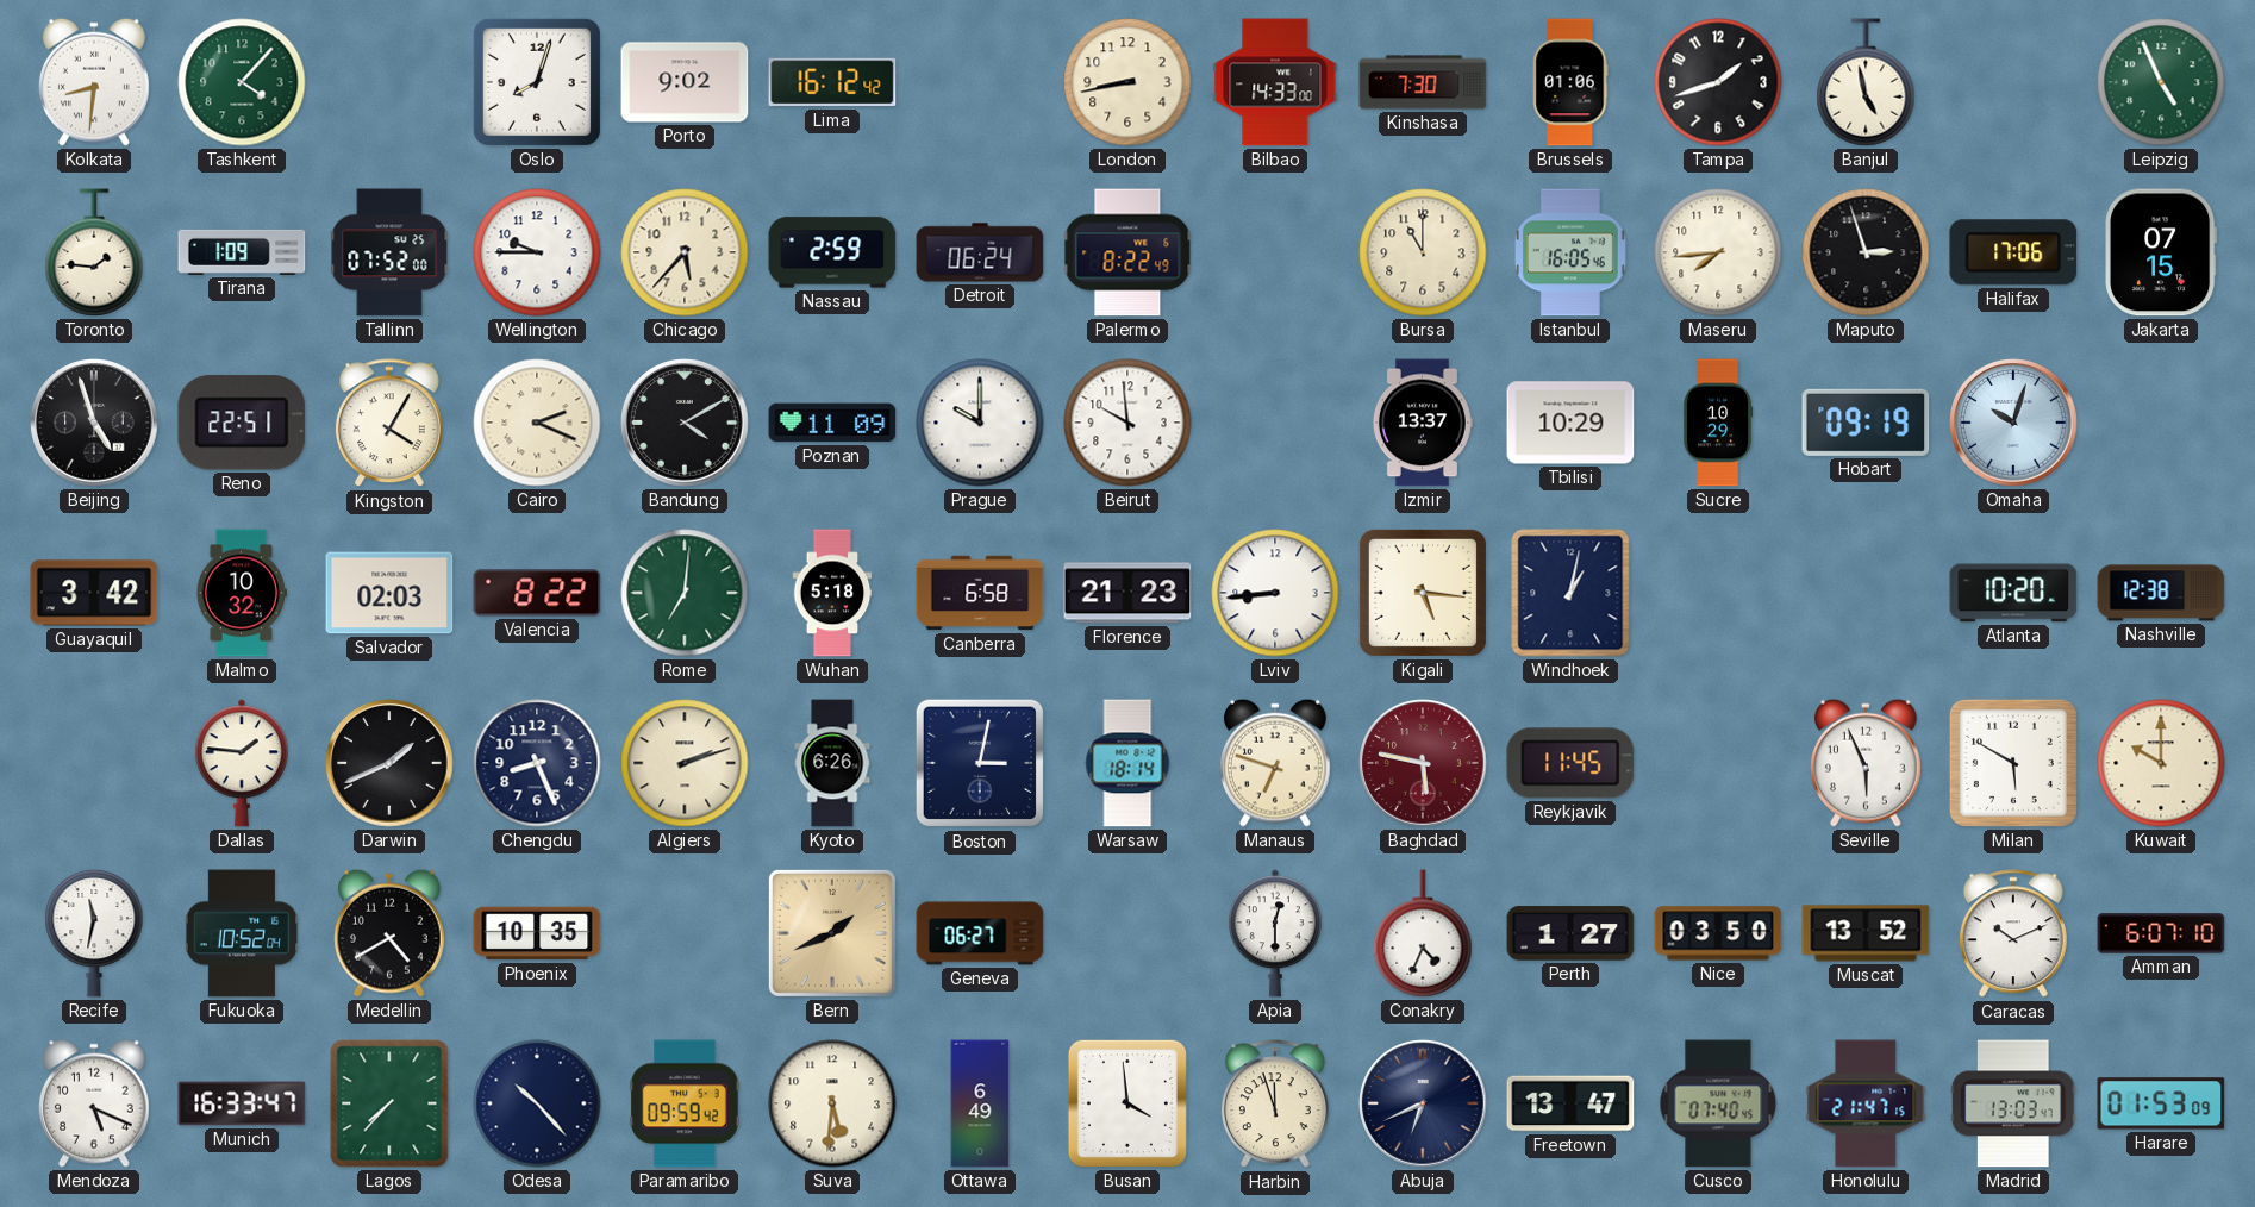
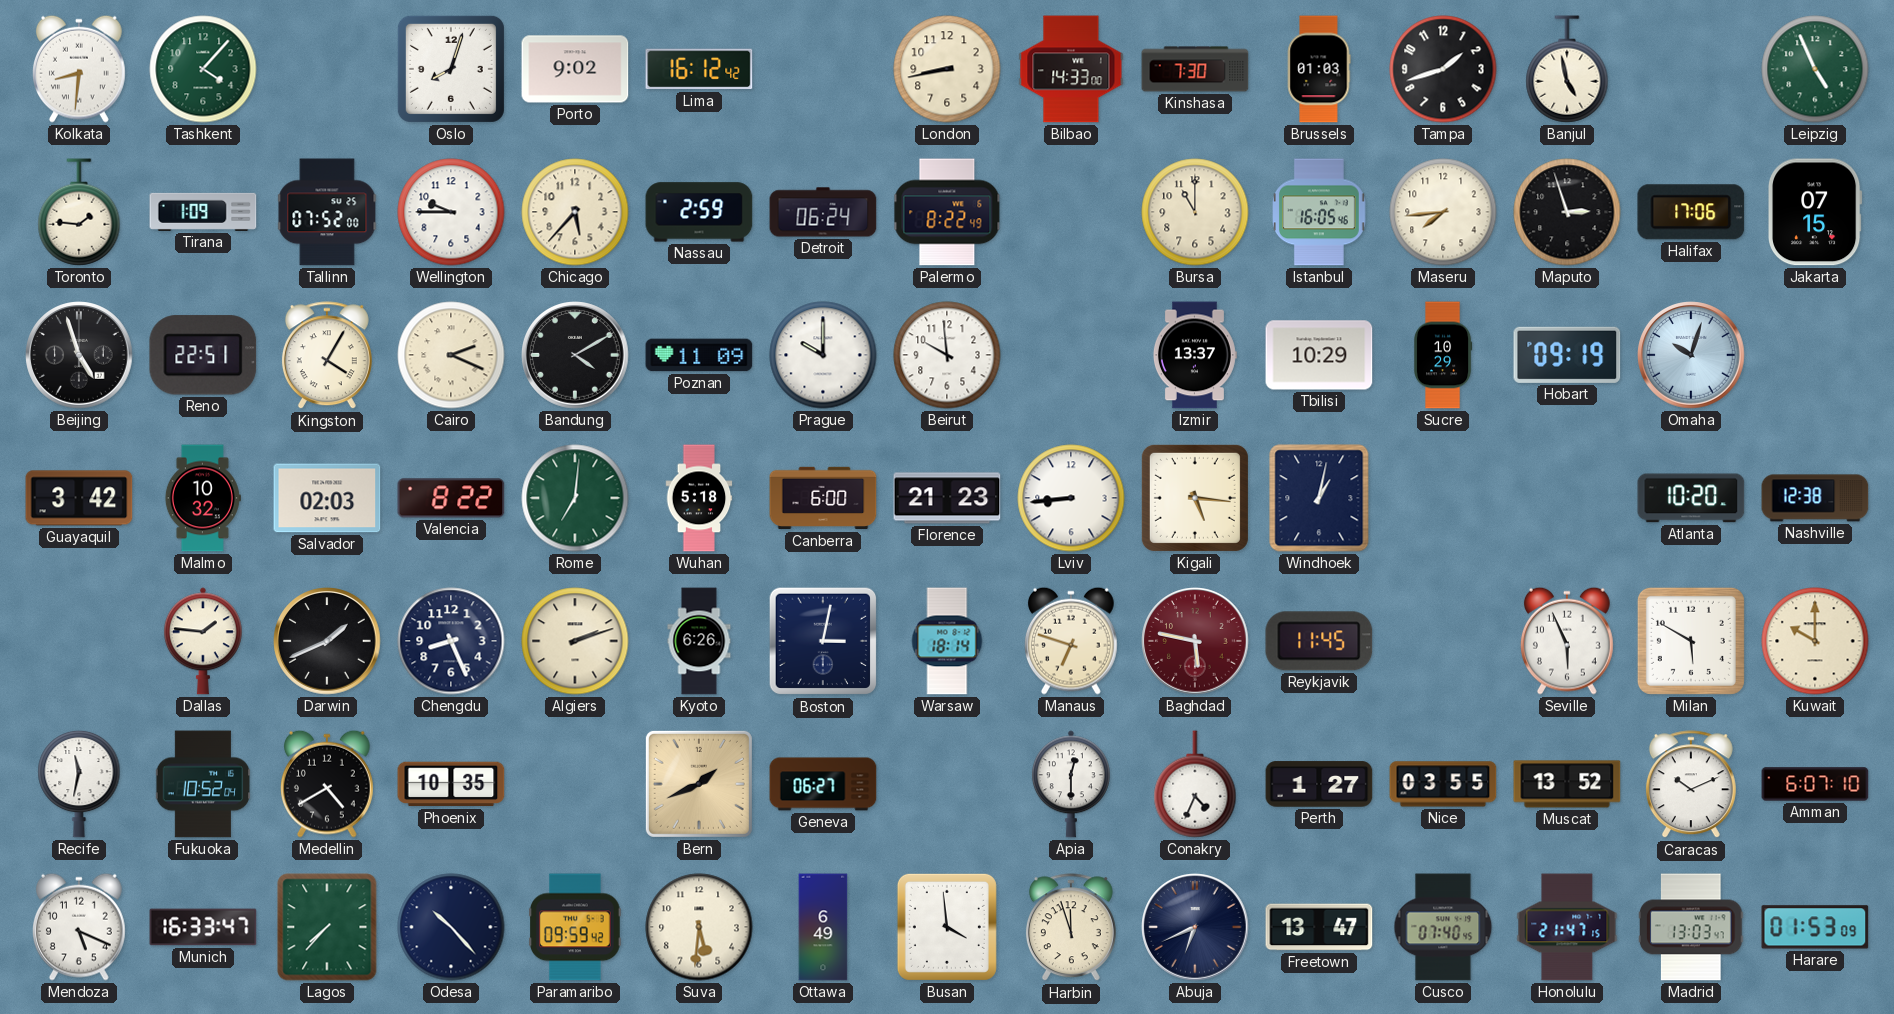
Brussels: 01:06 -> 01:03 (1319, 69)
Canberra: 6:58 -> 6:00 (823, 498)
Nice: 03:50 -> 03:55 (1443, 784)
